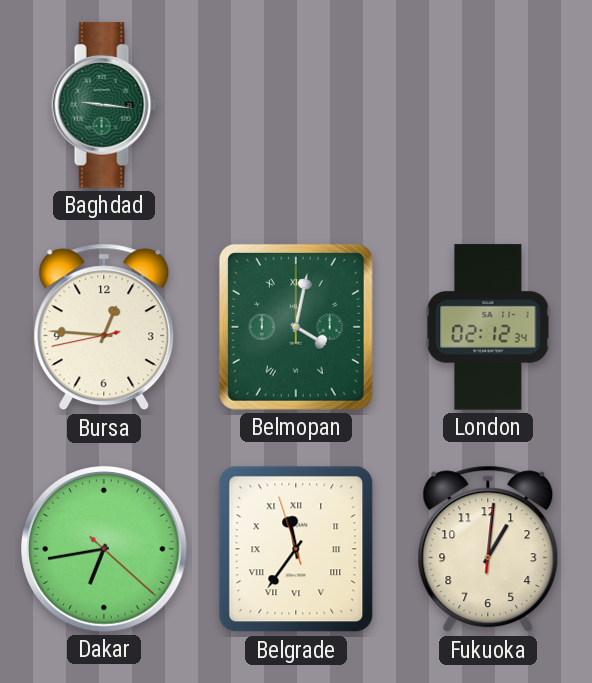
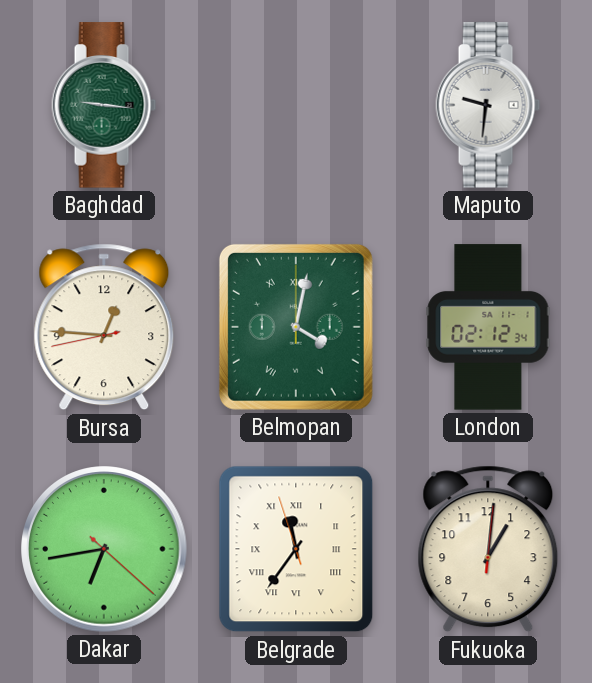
Maputo: none -> 9:31 (488, 105)
